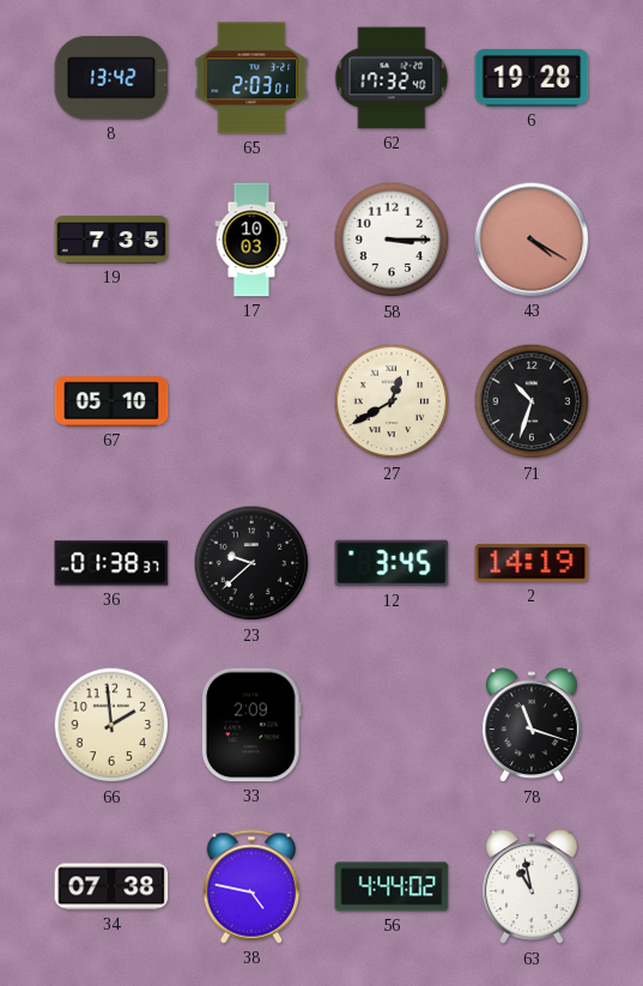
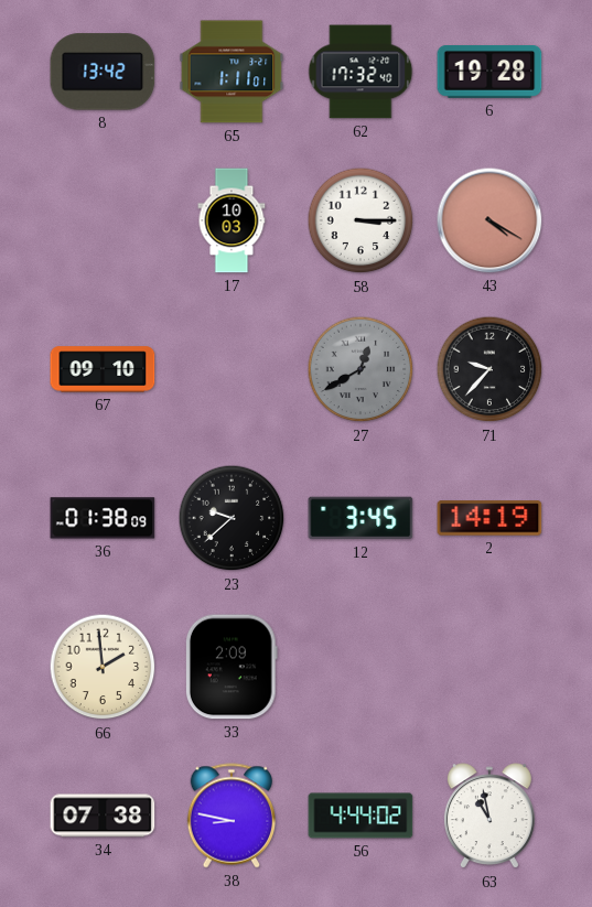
65: 2:03 -> 1:11 (232, 72)
19: 7:35 -> none (111, 240)
67: 05:10 -> 09:10 (103, 369)
27 dial: cream -> grey (360, 369)
71: 10:33 -> 9:37 (489, 369)
36: 01:38:37 -> 01:38:09 (103, 518)
78: 11:18 -> none (532, 726)
38: 4:47 -> 8:47 (232, 816)
